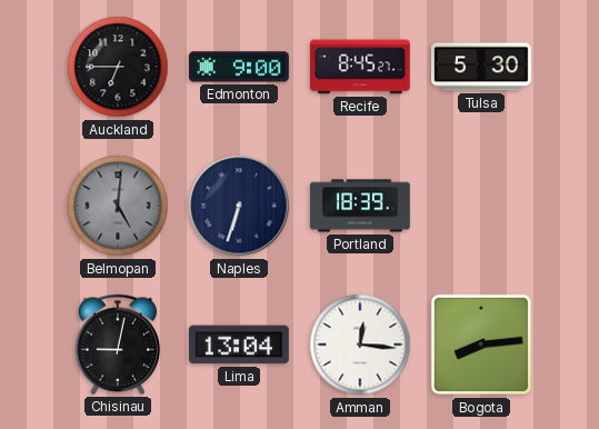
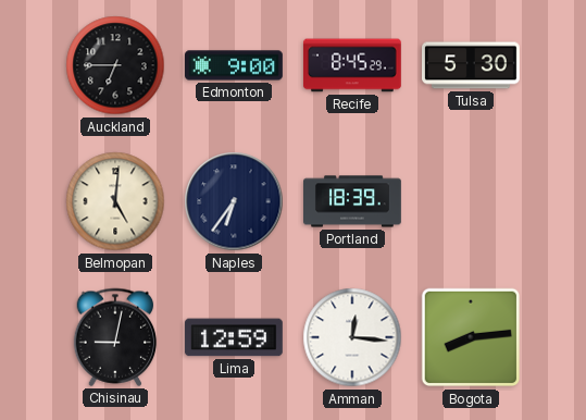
Recife: 8:45:27 -> 8:45:29 (352, 65)
Belmopan dial: grey -> cream (115, 201)
Naples: 6:33 -> 6:36 (234, 201)
Lima: 13:04 -> 12:59 (234, 337)
